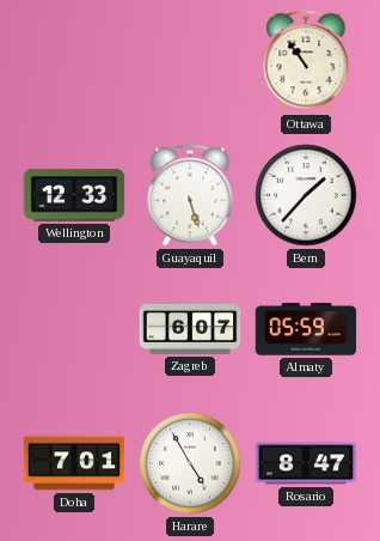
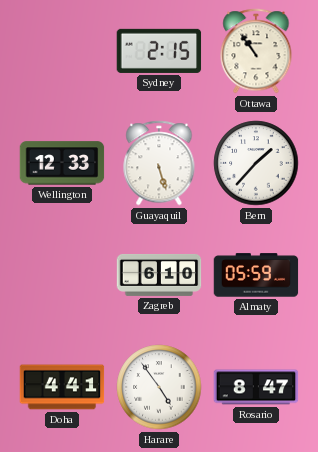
Sydney: none -> 2:15 (159, 51)
Zagreb: 6:07 -> 6:10 (159, 275)
Doha: 7:01 -> 4:41 (62, 387)
Harare: 4:55 -> 4:54 (159, 387)
